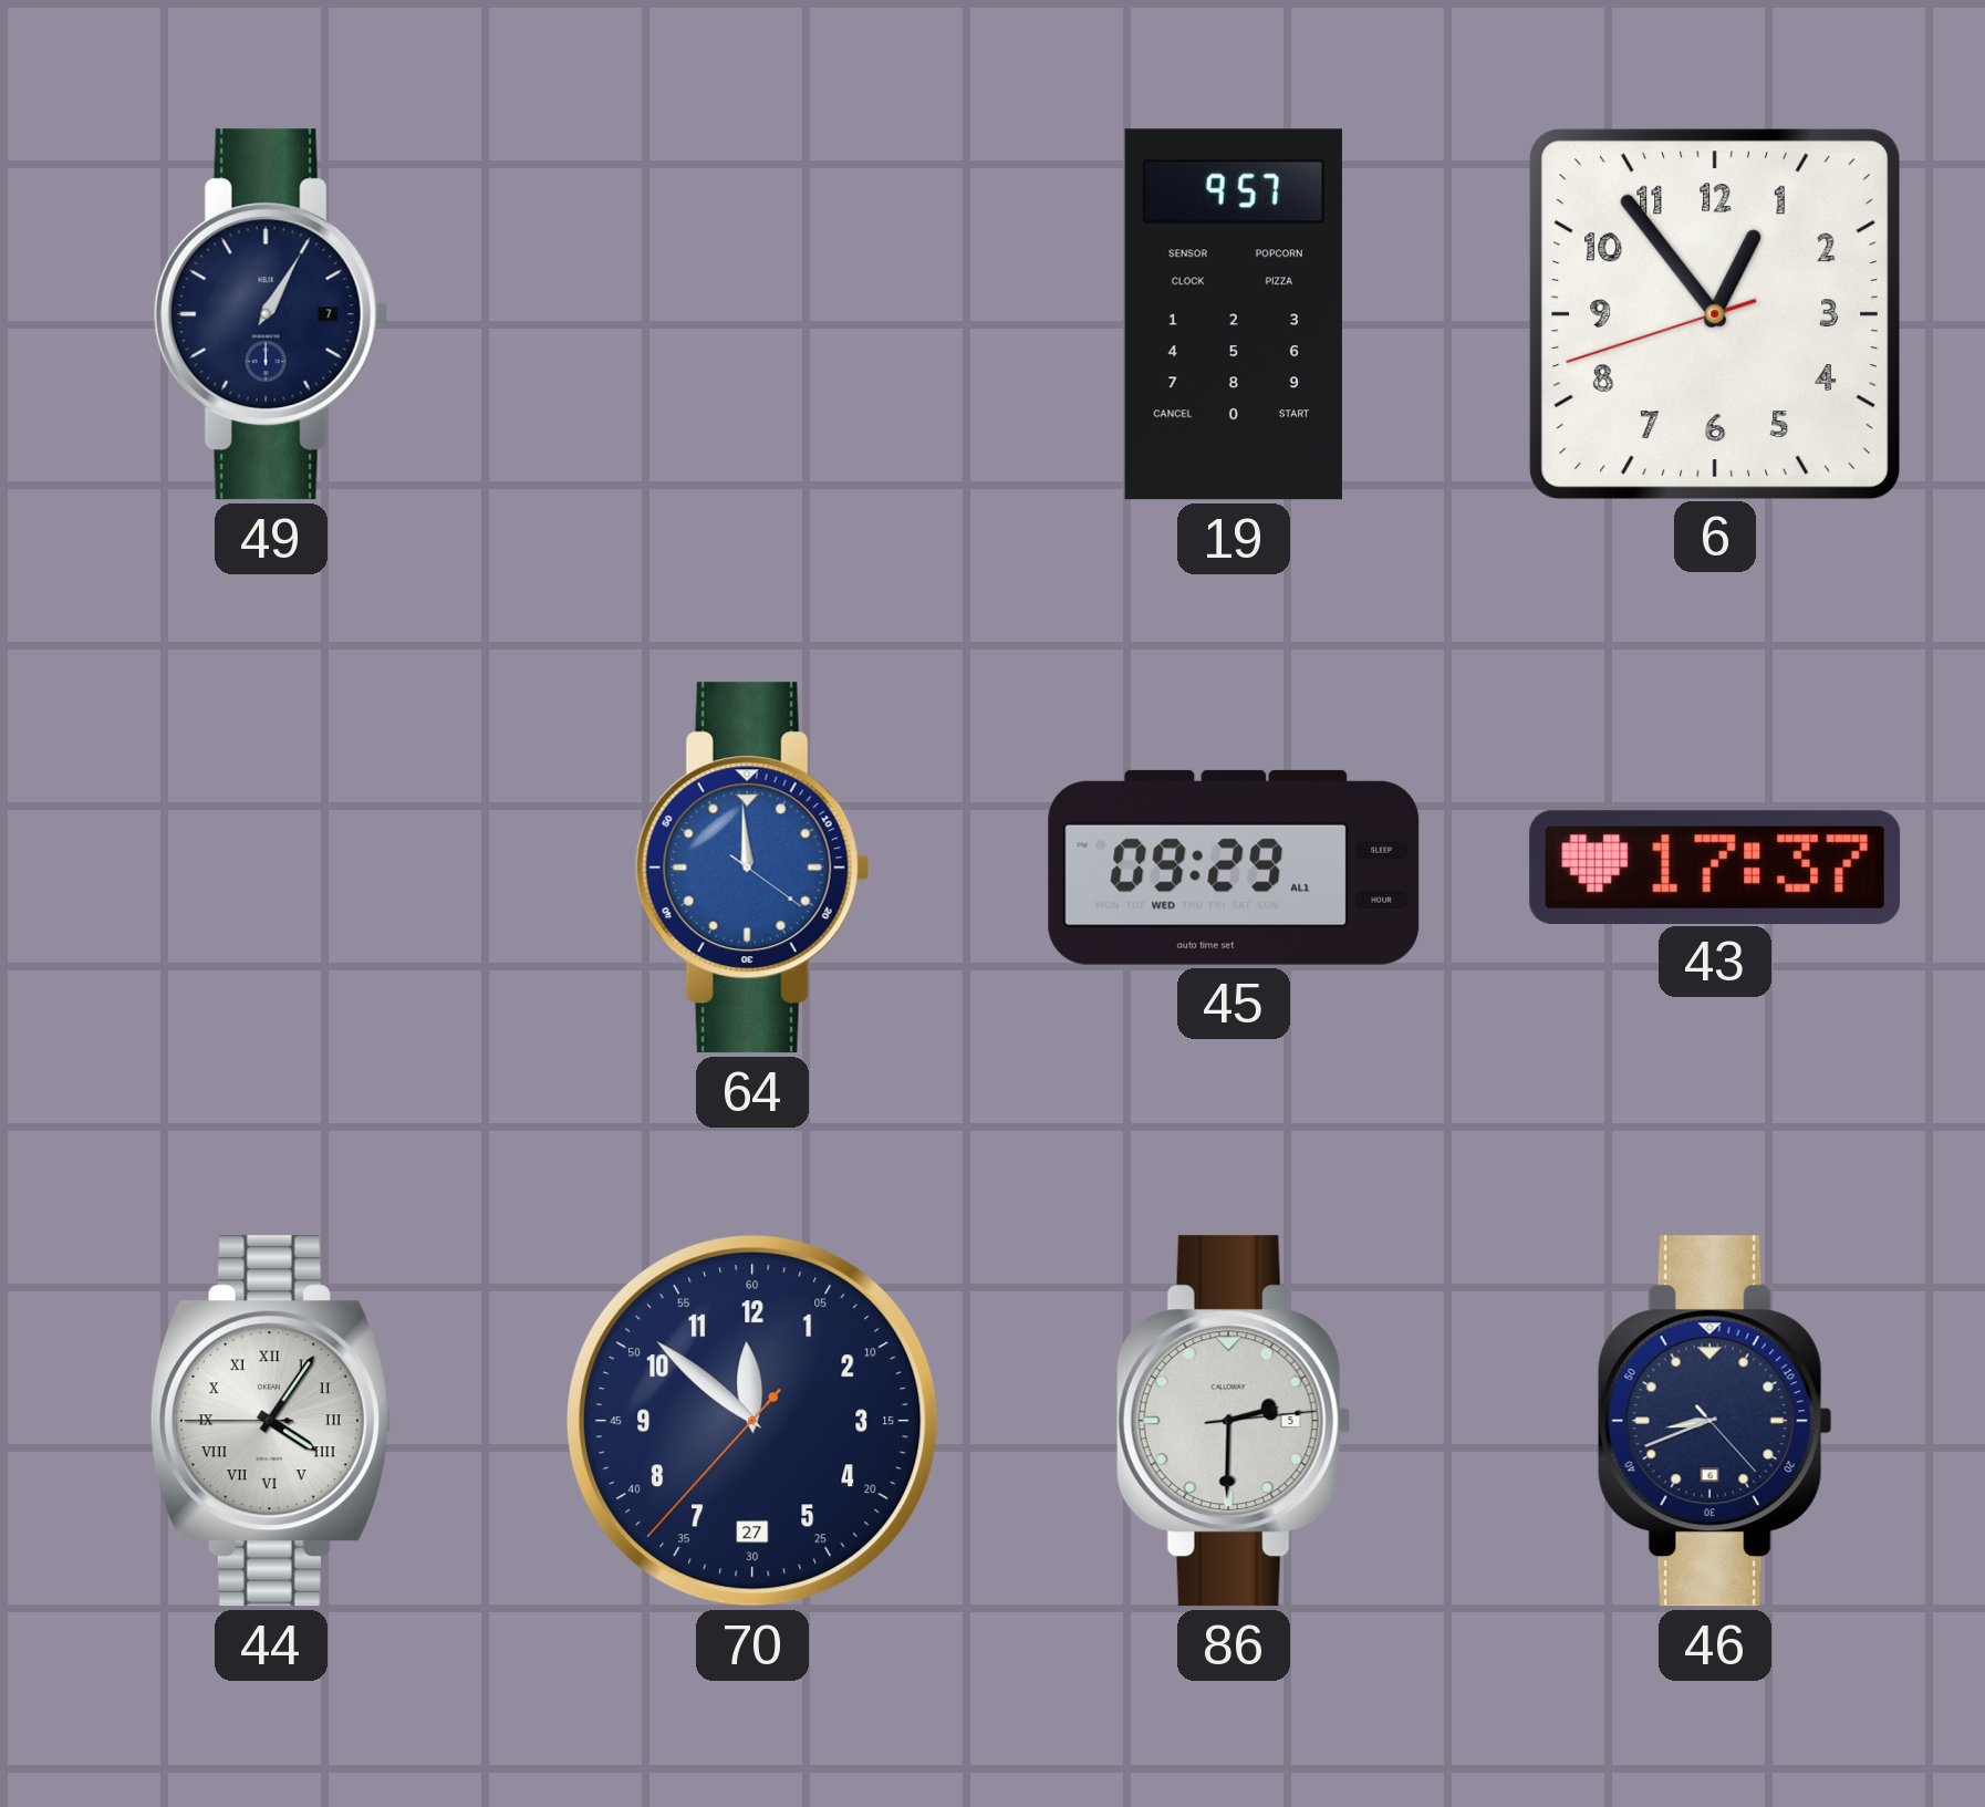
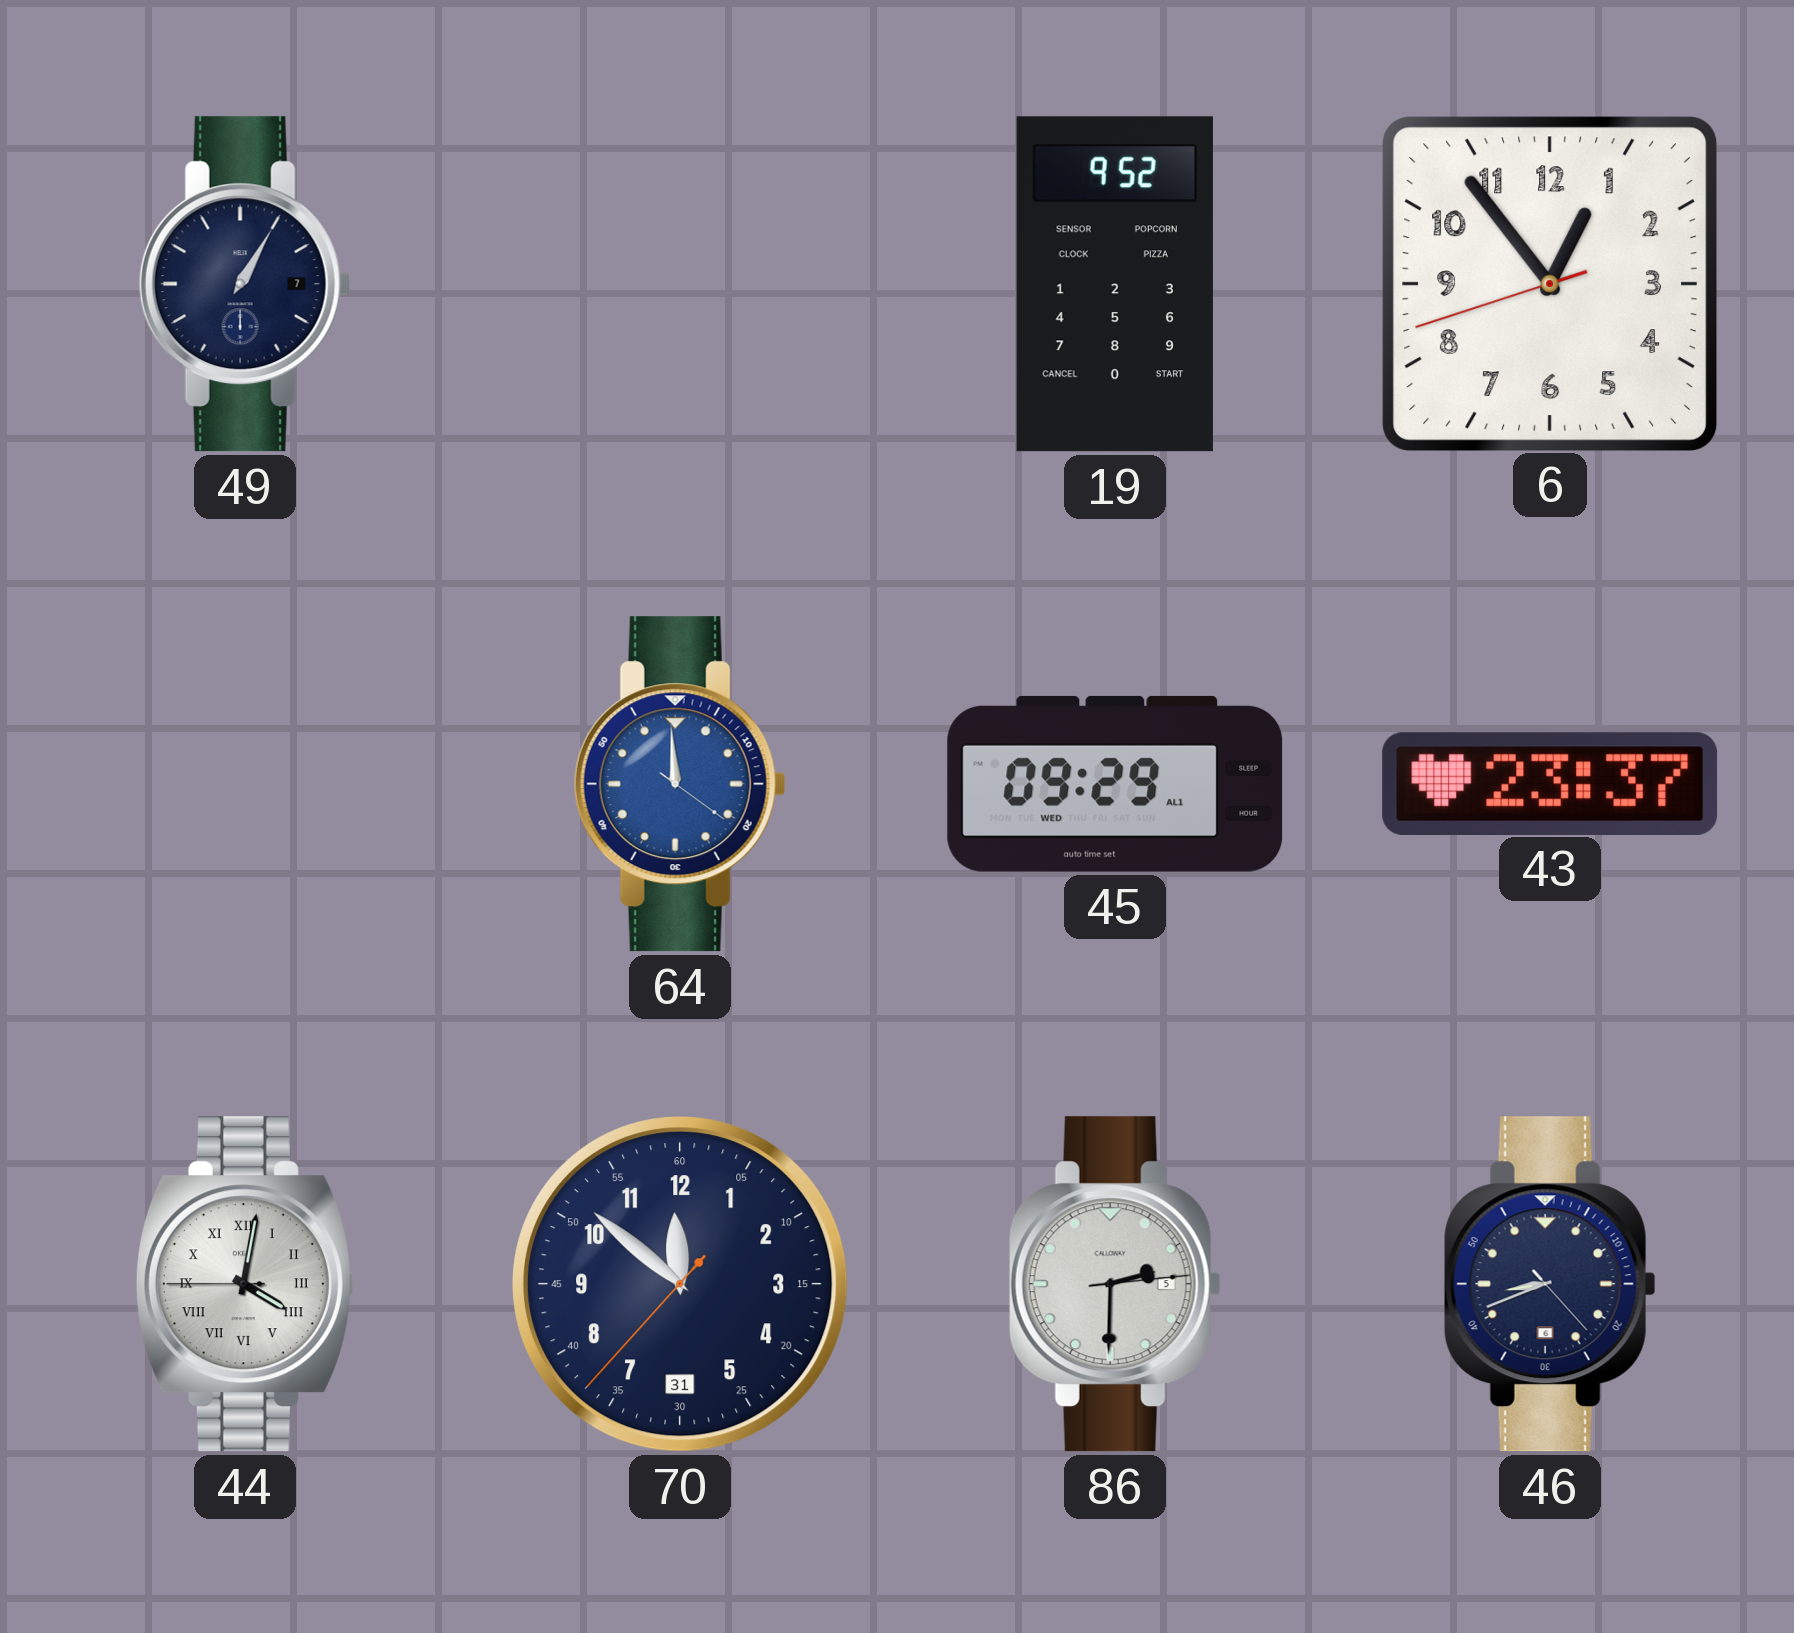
19: 9:57 -> 9:52 (1115, 284)
43: 17:37 -> 23:37 (1550, 783)
44: 4:05 -> 4:01 (245, 1284)
70 date: 27 -> 31 (680, 1284)
